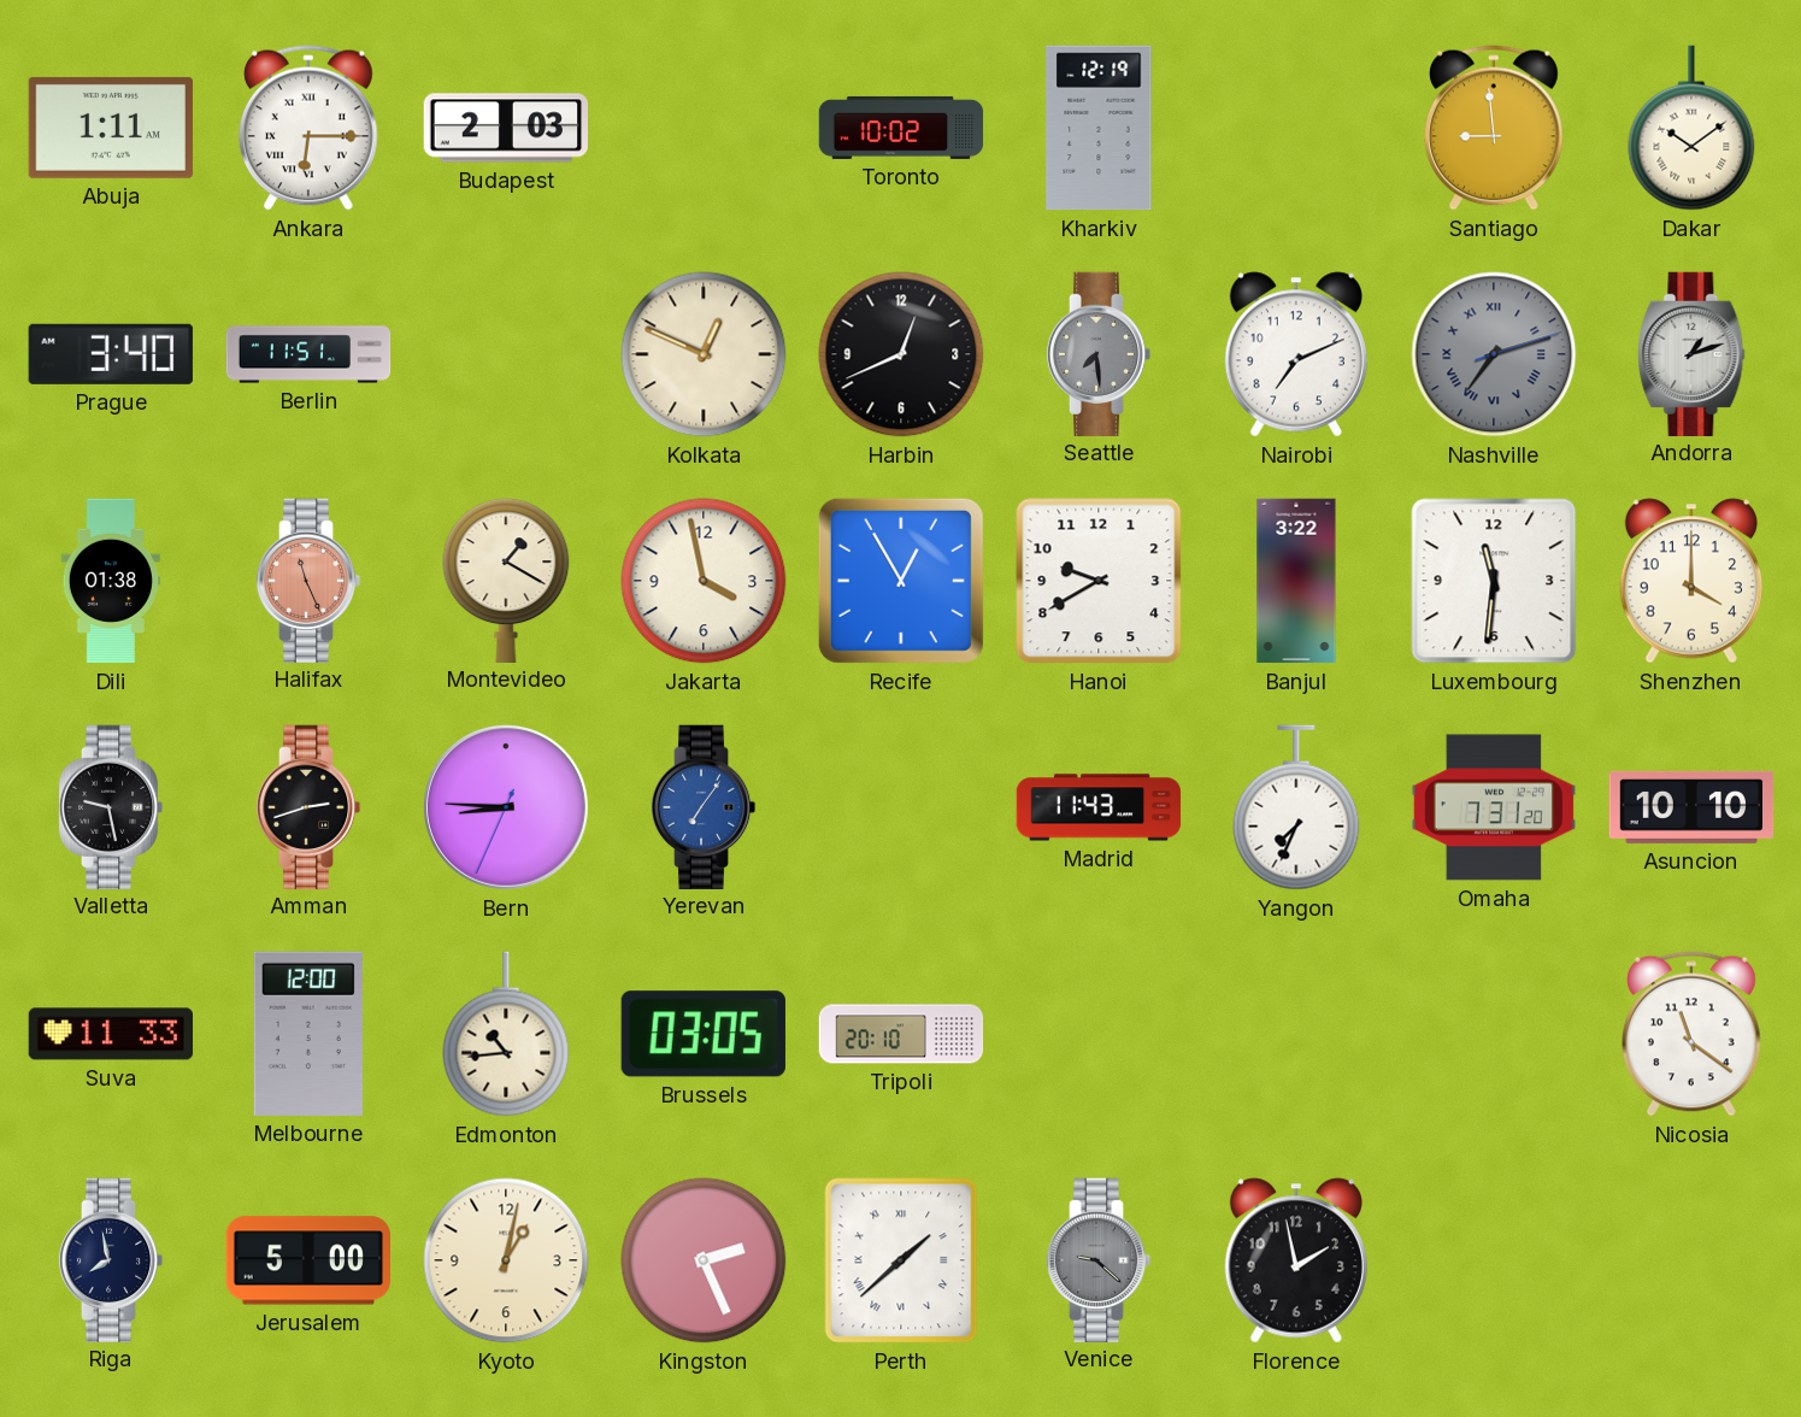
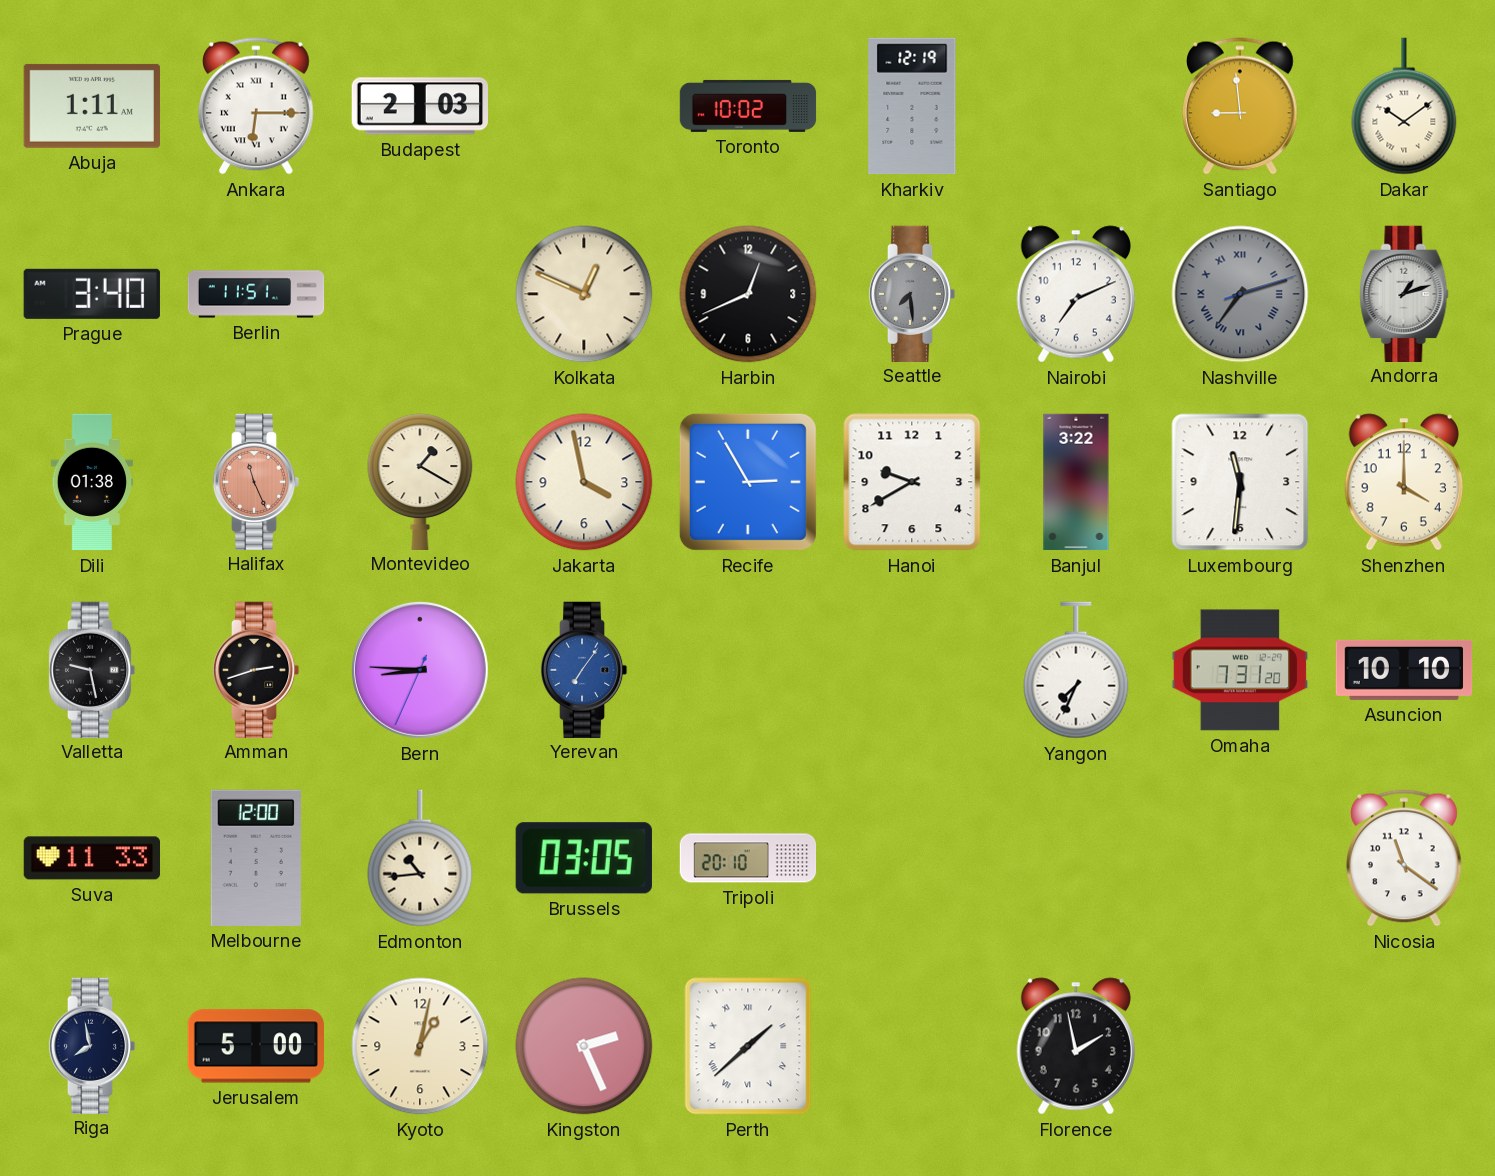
Recife: 12:55 -> 2:55 (748, 482)
Madrid: 11:43 -> none (1099, 807)
Venice: 9:22 -> none (1099, 1259)
